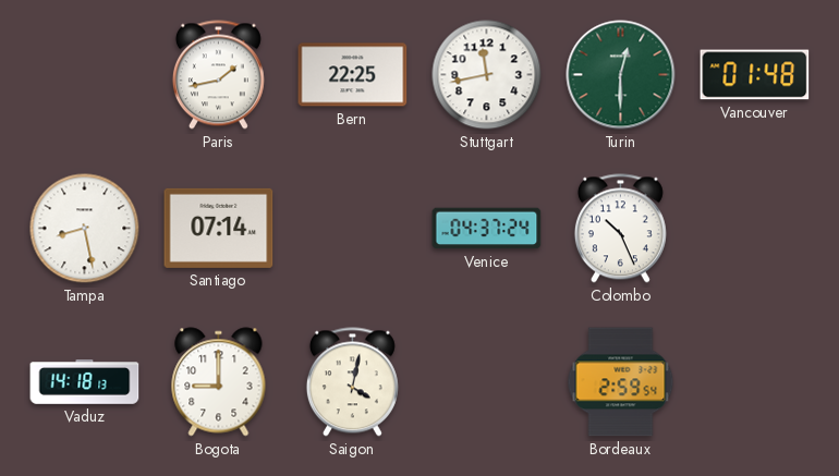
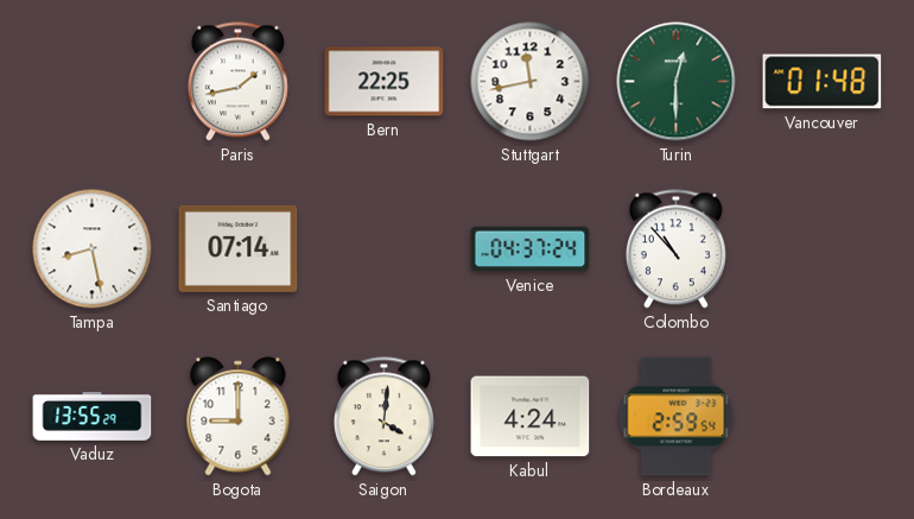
Colombo: 10:26 -> 10:53 (675, 249)
Vaduz: 14:18 -> 13:55 (93, 417)
Saigon: 4:02 -> 4:01 (383, 417)
Kabul: none -> 4:24 (531, 417)
